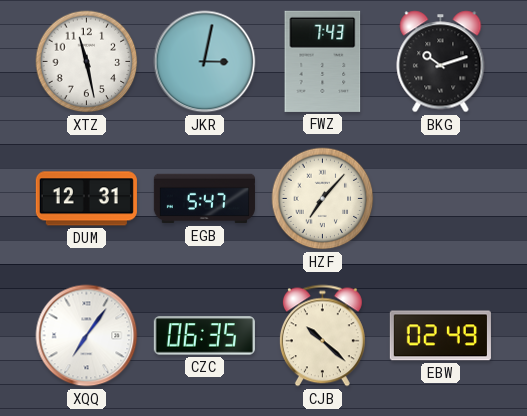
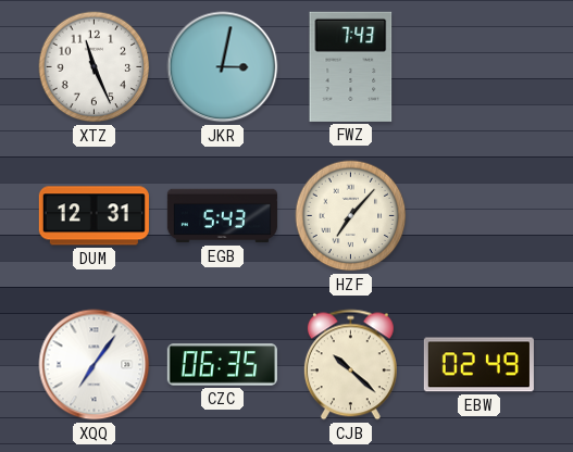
XTZ: 11:28 -> 11:26 (95, 67)
BKG: 10:12 -> none (441, 62)
EGB: 5:47 -> 5:43 (222, 216)
